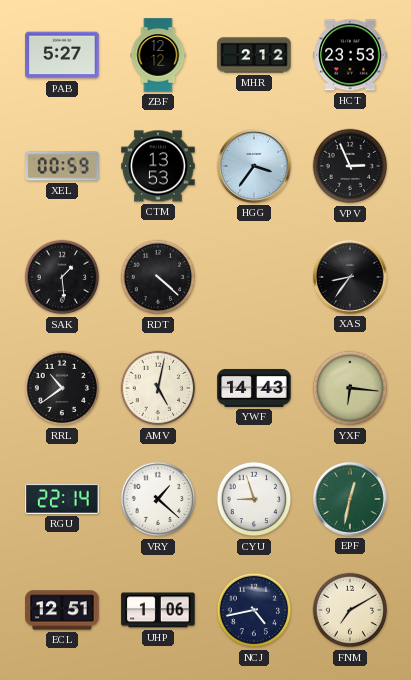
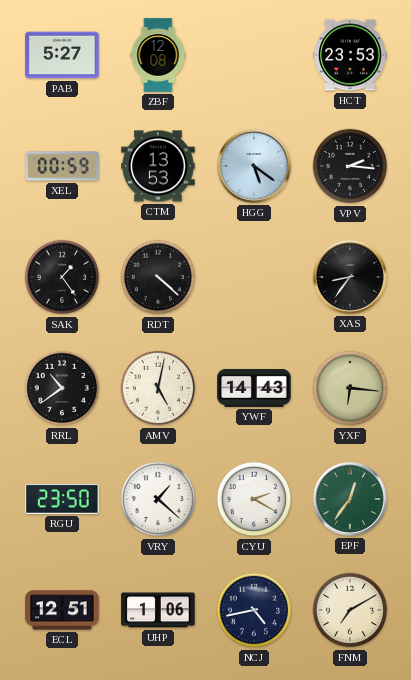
ZBF: 12:12 -> 12:08 (158, 55)
MHR: 2:12 -> none (254, 55)
HGG: 3:36 -> 5:21 (254, 166)
VPV: 2:56 -> 2:16 (350, 166)
SAK: 1:29 -> 1:24 (62, 277)
RGU: 22:14 -> 23:50 (62, 499)
CYU: 8:57 -> 2:20 (254, 499)
EPF: 12:32 -> 12:36 (350, 499)
